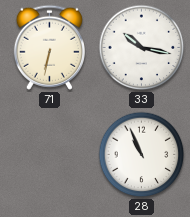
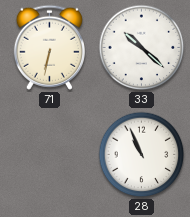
33: 10:17 -> 10:22 (142, 48)
